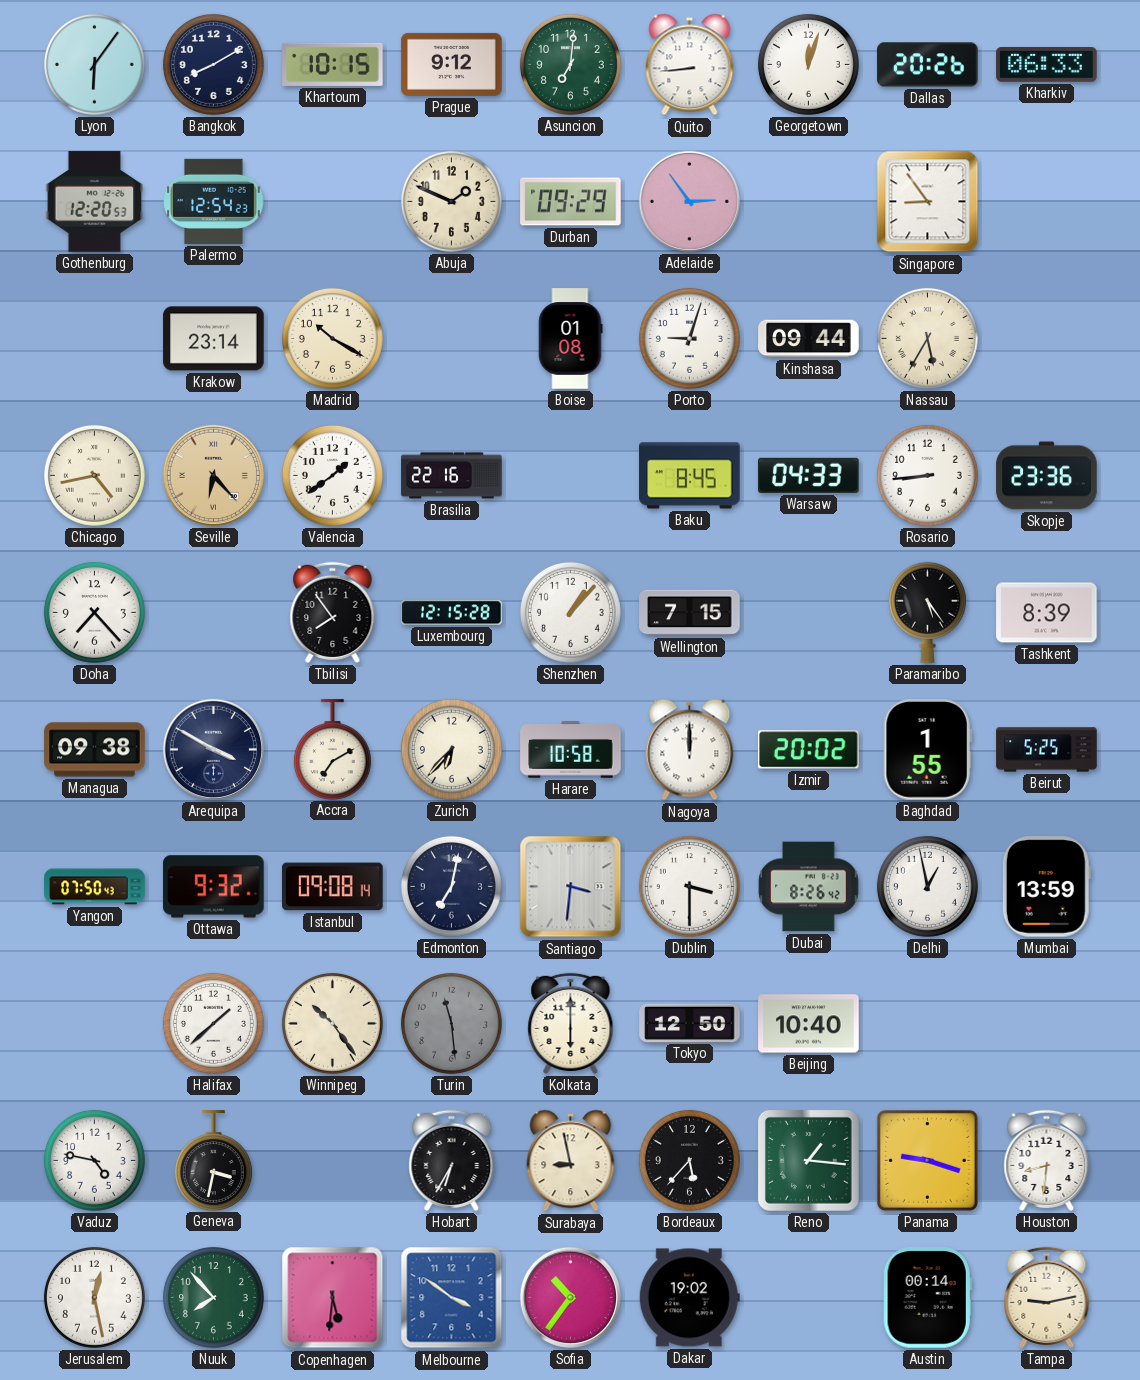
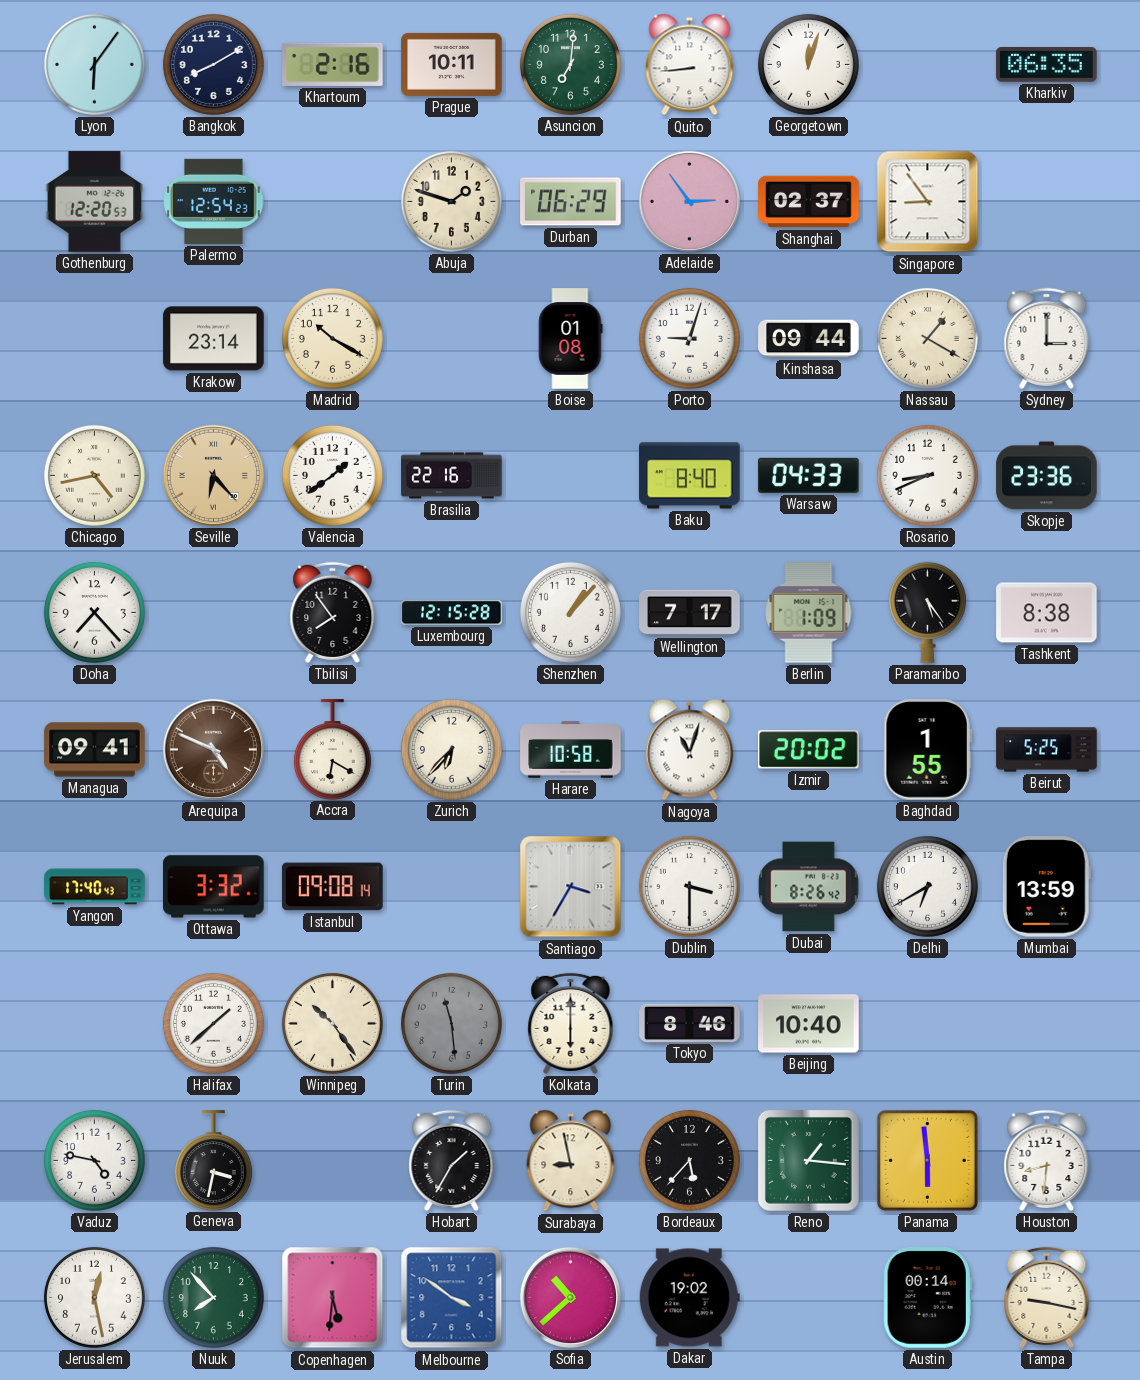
Khartoum: 10:15 -> 2:16 (333, 64)
Prague: 9:12 -> 10:11 (452, 64)
Dallas: 20:26 -> none (928, 65)
Kharkiv: 06:33 -> 06:35 (1047, 65)
Abuja: 1:49 -> 1:48 (451, 201)
Durban: 09:29 -> 06:29 (571, 202)
Shanghai: none -> 02:37 (809, 202)
Nassau: 5:35 -> 1:20 (927, 338)
Sydney: none -> 3:00 (1047, 338)
Baku: 8:45 -> 8:40 (690, 476)
Rosario: 8:44 -> 8:41 (927, 475)
Wellington: 7:15 -> 7:17 (690, 613)
Berlin: none -> 1:09 (809, 613)
Tashkent: 8:39 -> 8:38 (1047, 613)
Managua: 09:38 -> 09:41 (95, 750)
Arequipa: 3:50 -> 4:49 (213, 749)
Arequipa dial: navy -> brown (213, 749)
Accra: 7:10 -> 6:20 (332, 749)
Nagoya: 12:00 -> 11:03 (690, 750)
Yangon: 07:50 -> 17:40 (95, 887)
Ottawa: 9:32 -> 3:32 (214, 887)
Edmonton: 7:02 -> none (451, 886)
Santiago: 3:31 -> 3:35 (571, 887)
Delhi: 12:58 -> 6:40 (927, 886)
Tokyo: 12:50 -> 8:46 (690, 1023)
Hobart: 6:35 -> 1:35 (452, 1160)
Panama: 9:18 -> 5:59 (927, 1160)
Sofia: 10:36 -> 10:38 (570, 1297)
Tampa: 9:13 -> 9:17 (1047, 1297)
